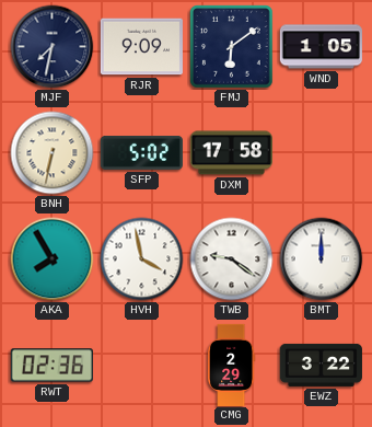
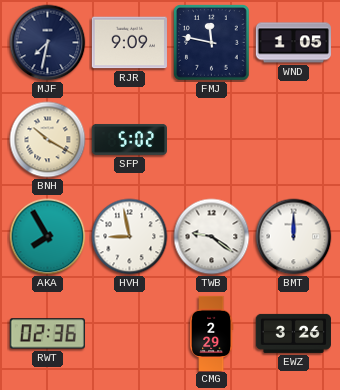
FMJ: 6:09 -> 11:47 (212, 43)
BNH: 6:32 -> 10:20 (48, 140)
DXM: 17:58 -> none (231, 153)
HVH: 3:58 -> 8:58 (130, 237)
EWZ: 3:22 -> 3:26 (293, 333)
